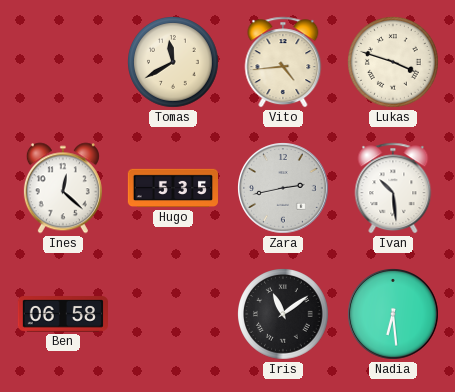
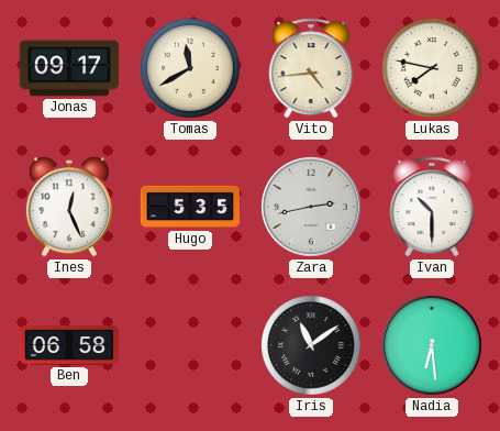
Jonas: none -> 09:17 (68, 68)
Lukas: 3:48 -> 7:47 (432, 68)
Ines: 12:22 -> 12:26 (69, 207)
Ivan: 10:29 -> 10:30 (432, 207)
